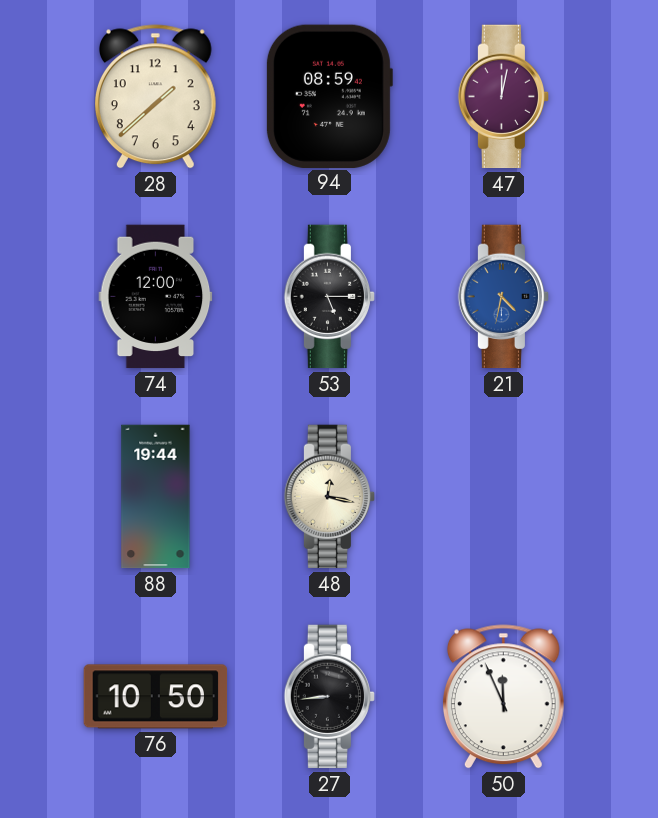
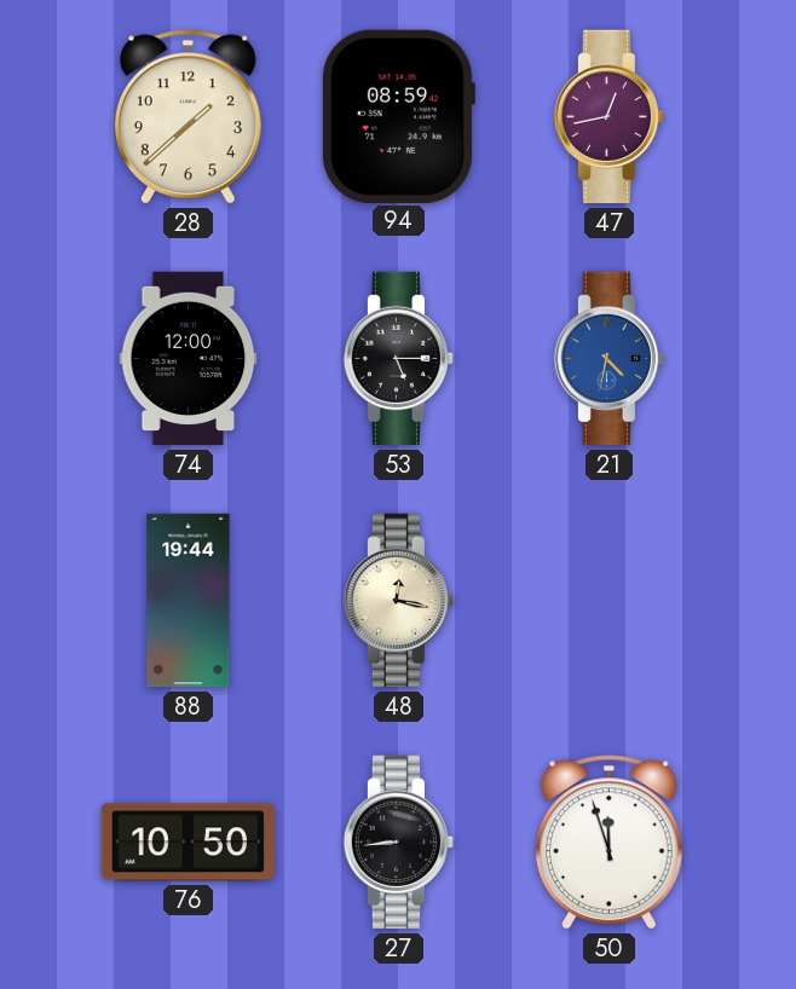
47: 12:02 -> 12:43 (610, 117)
50: 11:56 -> 11:57 (608, 843)
